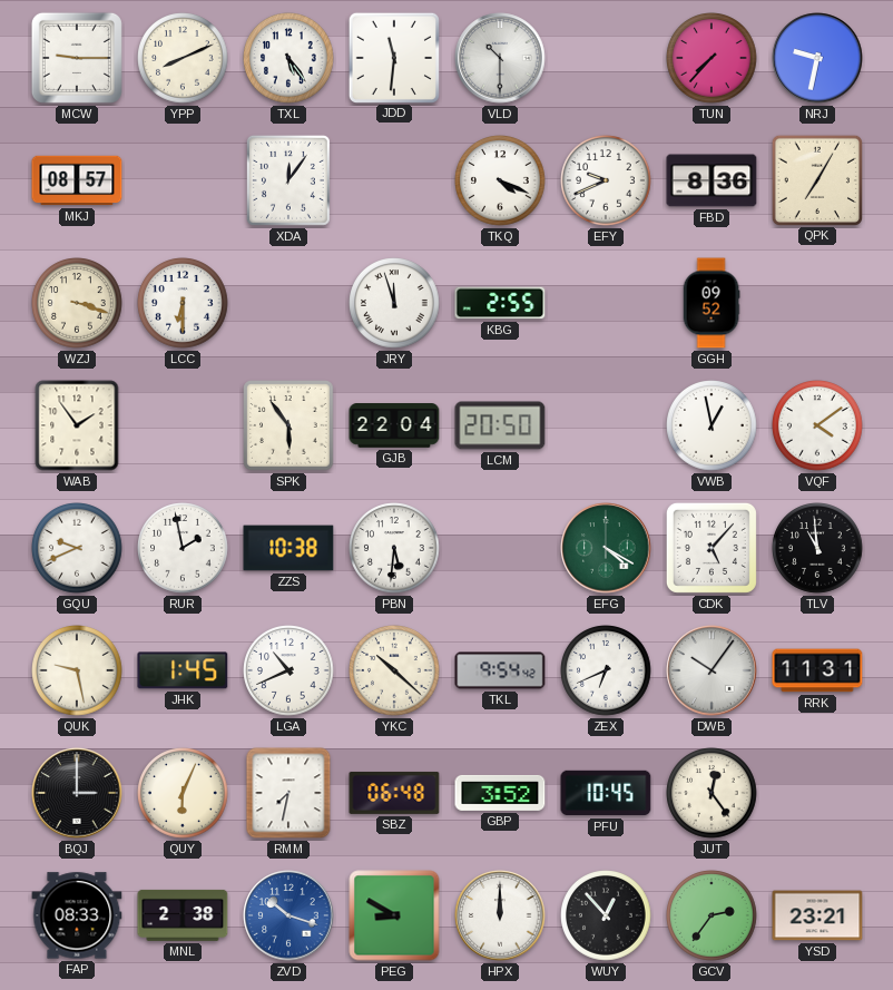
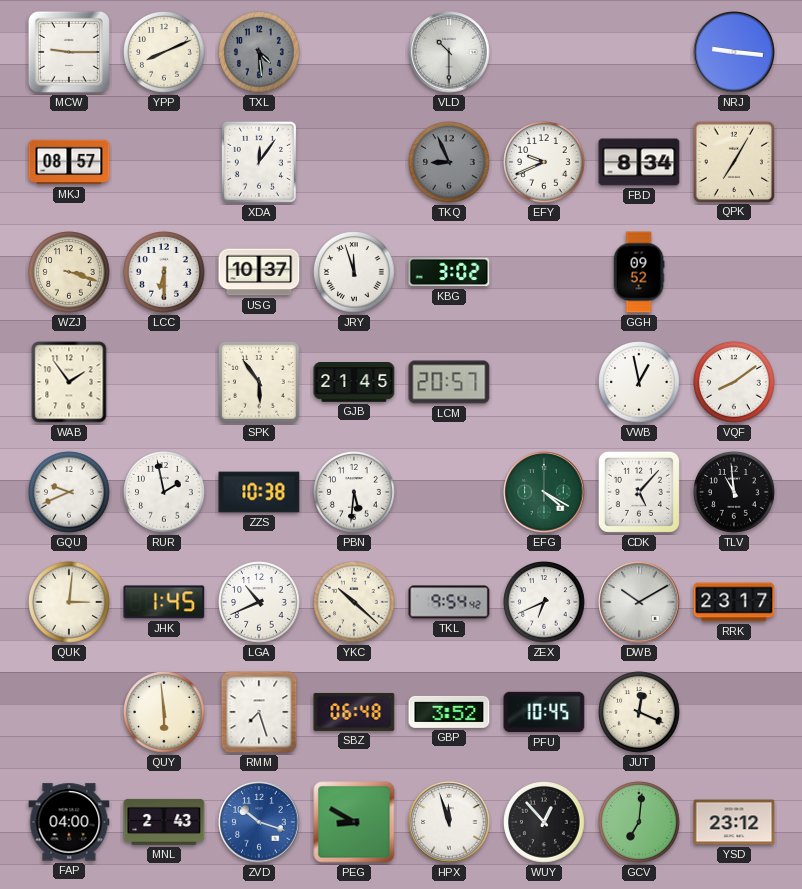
TXL: 5:24 -> 4:29 (259, 52)
TXL dial: white -> grey (259, 52)
JDD: 11:31 -> none (393, 57)
TUN: 7:37 -> none (712, 58)
NRJ: 9:32 -> 9:16 (734, 52)
TKQ: 4:19 -> 8:56 (449, 162)
TKQ dial: white -> grey (449, 162)
FBD: 8:36 -> 8:34 (639, 162)
USG: none -> 10:37 (259, 272)
KBG: 2:55 -> 3:02 (449, 272)
GJB: 22:04 -> 21:45 (354, 382)
LCM: 20:50 -> 20:57 (449, 382)
VQF: 4:09 -> 8:09 (734, 382)
QUK: 9:28 -> 3:01 (69, 602)
DWB: 10:06 -> 10:10 (639, 602)
RRK: 11:31 -> 23:17 (734, 602)
BQJ: 3:00 -> none (77, 793)
QUY: 6:04 -> 5:59 (164, 712)
RMM: 7:32 -> 7:27 (259, 712)
JUT: 12:24 -> 12:19 (639, 712)
FAP: 08:33 -> 04:00 (69, 822)
MNL: 2:38 -> 2:43 (164, 822)
HPX: 12:00 -> 11:57 (449, 822)
GCV: 2:36 -> 7:01 (639, 822)
YSD: 23:21 -> 23:12 (734, 822)
